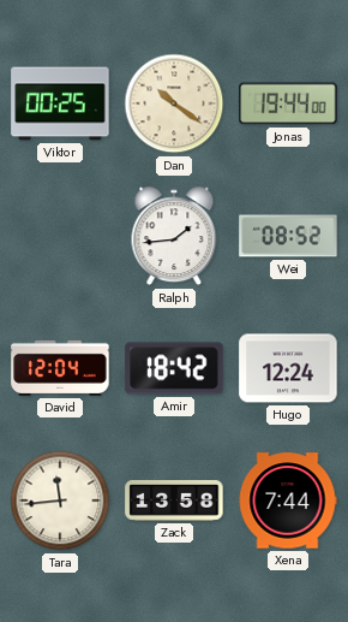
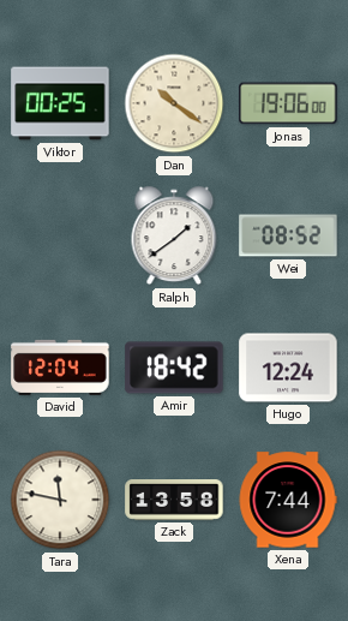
Jonas: 19:44 -> 19:06 (288, 103)
Ralph: 1:44 -> 1:39 (174, 235)
Tara: 11:44 -> 11:47 (60, 500)
